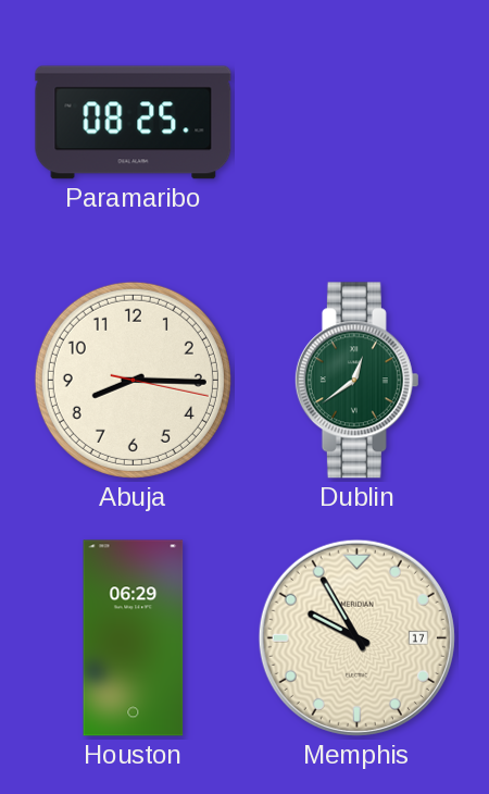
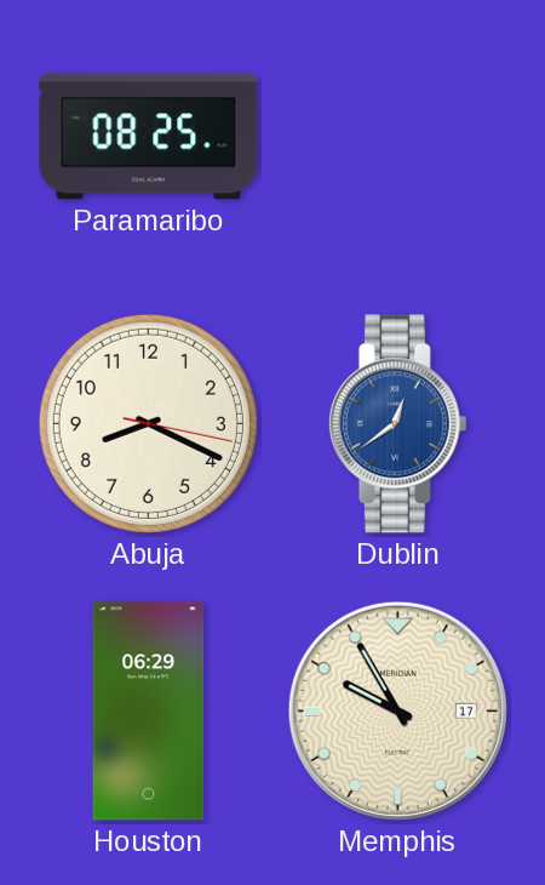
Abuja: 8:15 -> 8:19 (148, 423)
Dublin dial: green -> blue (397, 424)
